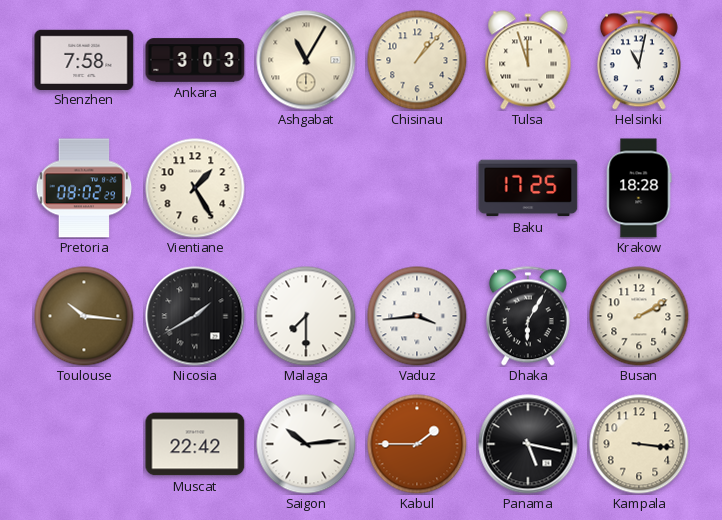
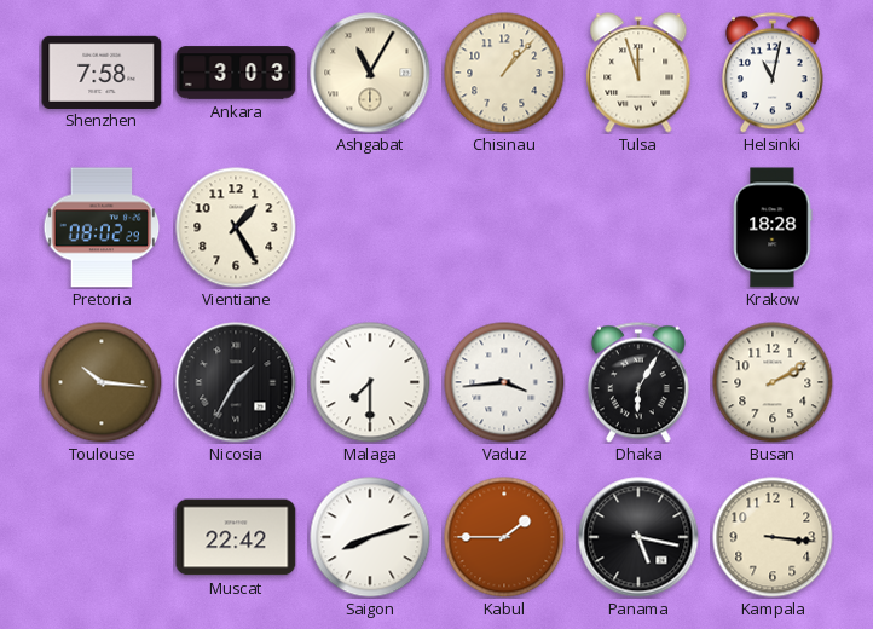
Baku: 17:25 -> none (528, 188)
Nicosia: 1:40 -> 1:35 (236, 382)
Saigon: 10:14 -> 8:12 (370, 537)
